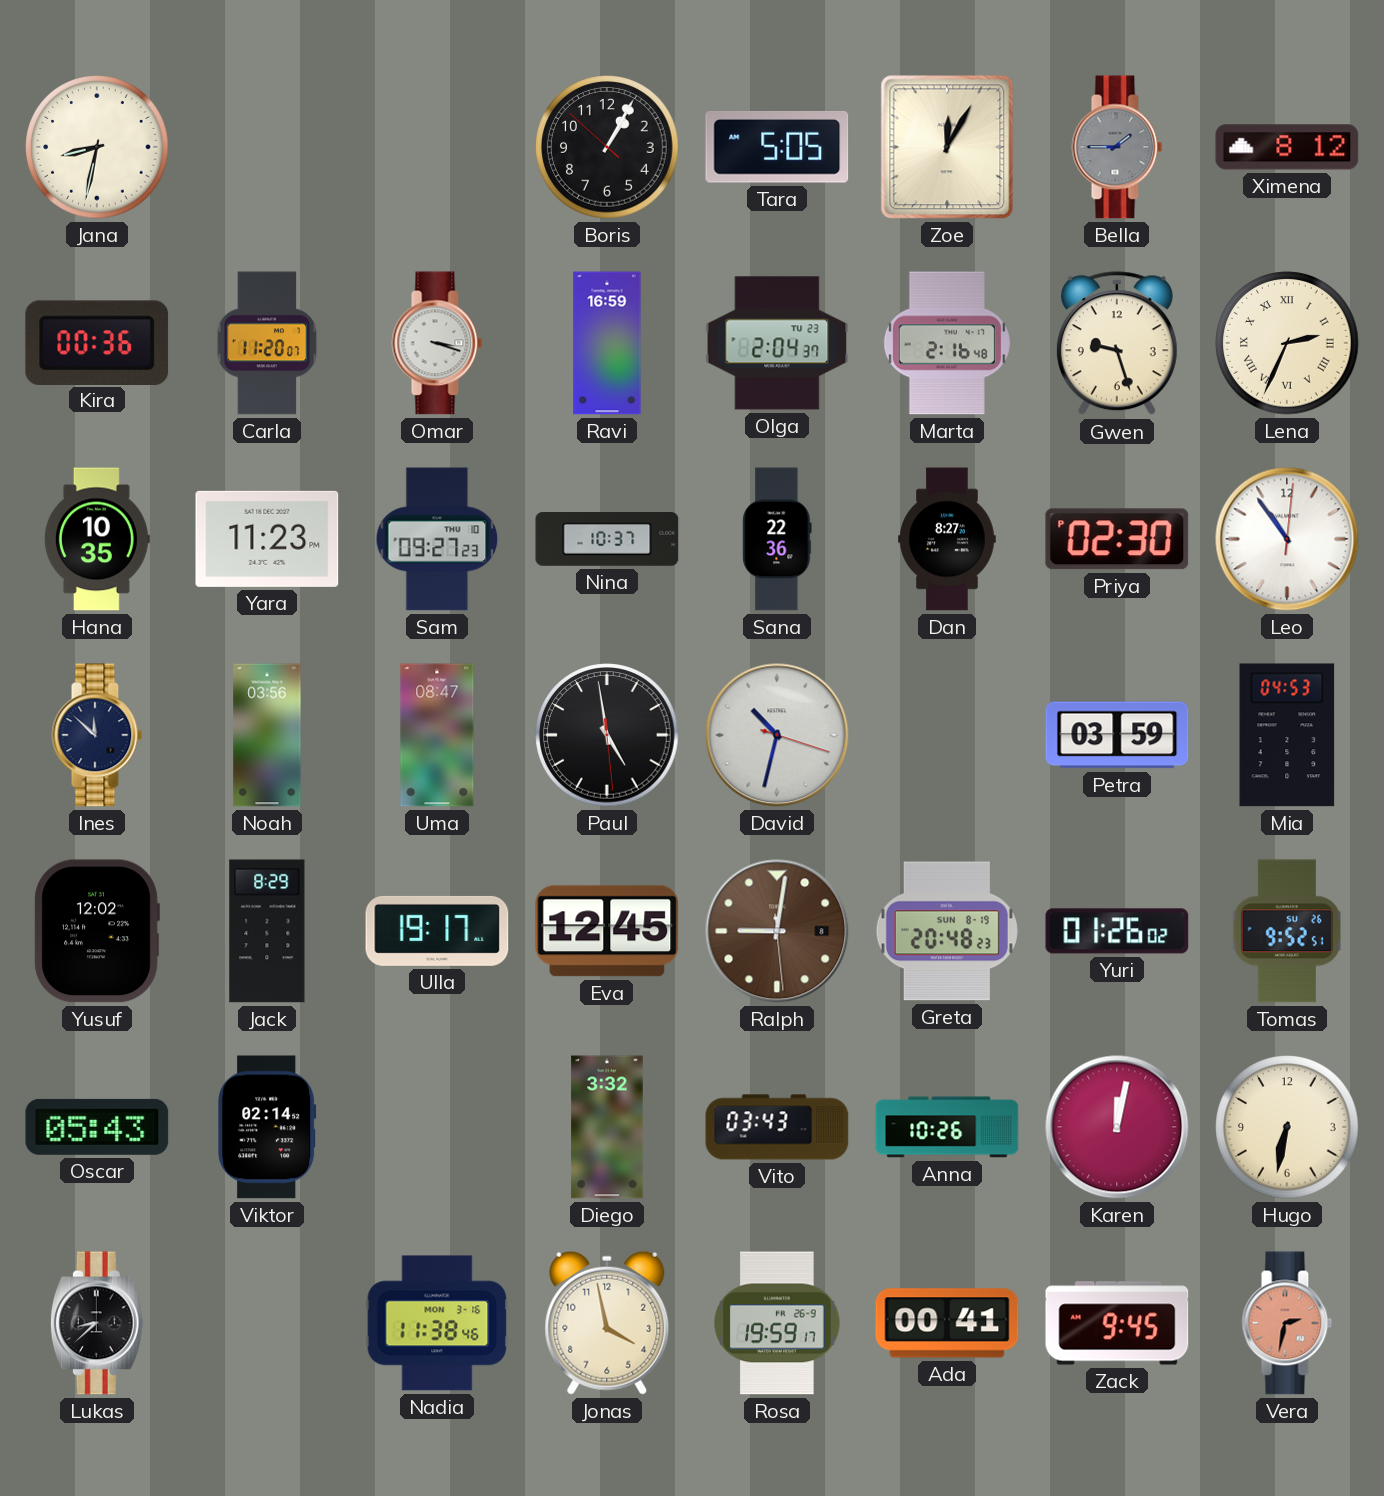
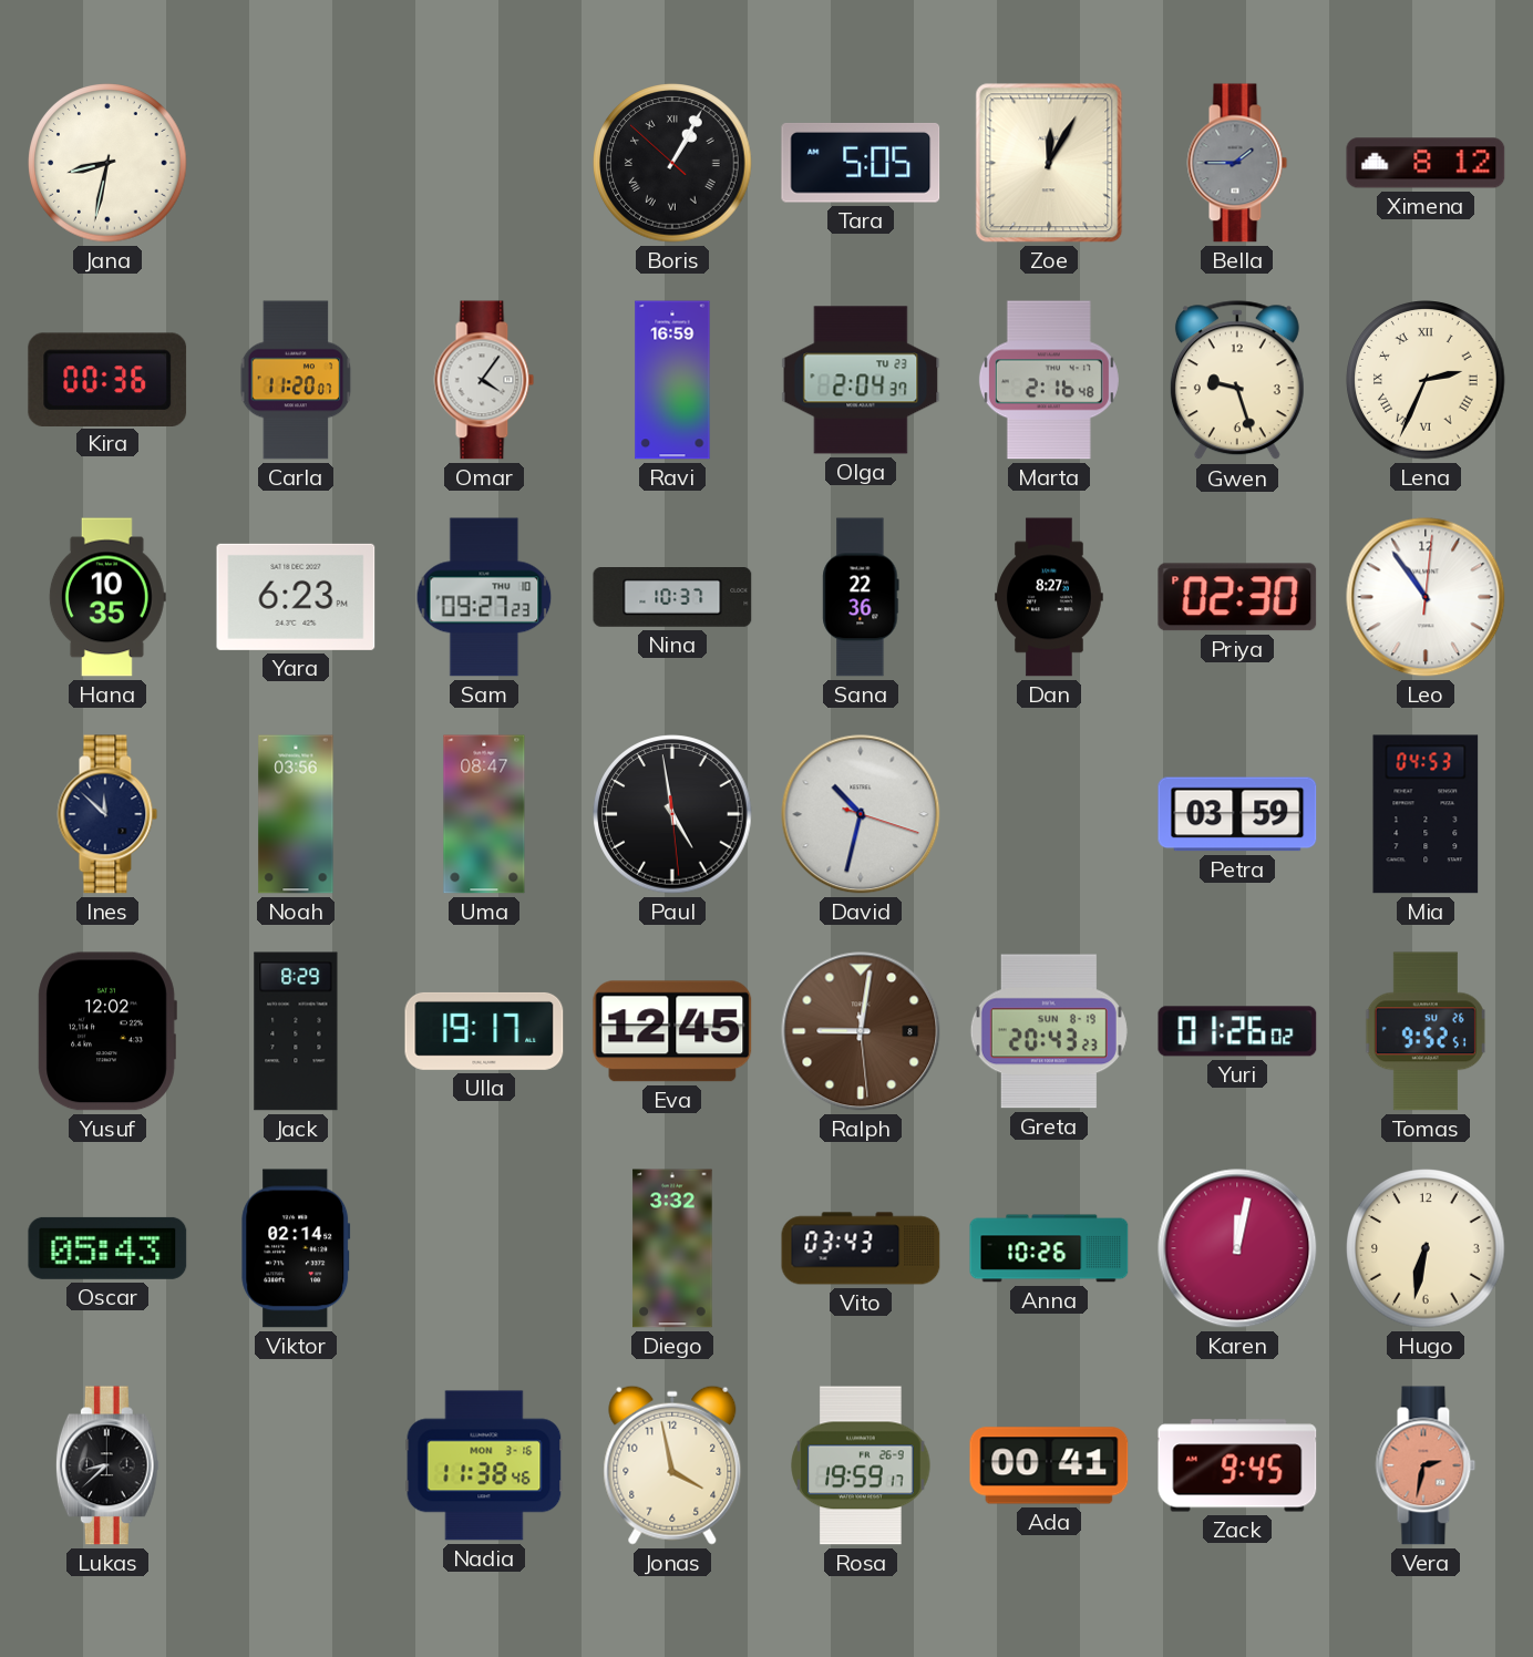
Boris numerals: Arabic -> Roman (672, 163)
Omar: 3:18 -> 4:06 (484, 380)
Yara: 11:23 -> 6:23 (296, 597)
Greta: 20:48 -> 20:43 (1049, 1031)
